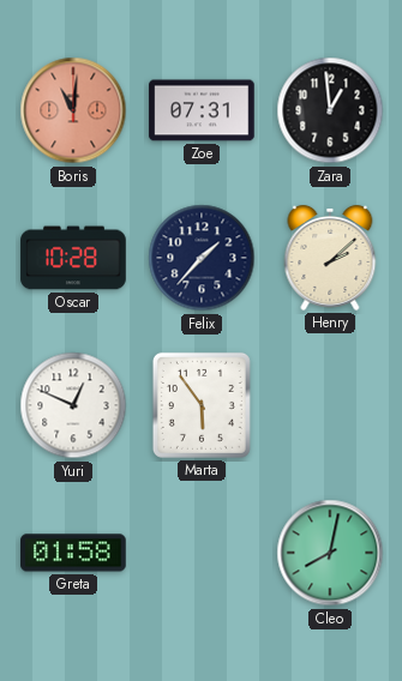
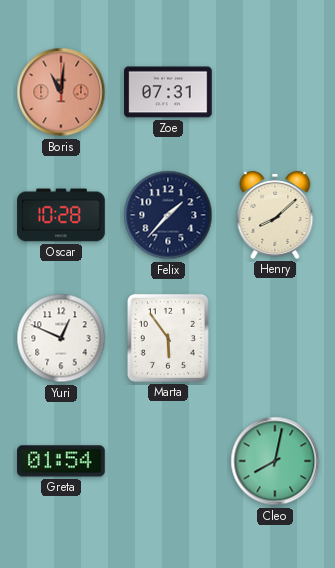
Zara: 12:59 -> none (330, 110)
Henry: 2:08 -> 8:08 (275, 215)
Greta: 01:58 -> 01:54 (61, 461)
